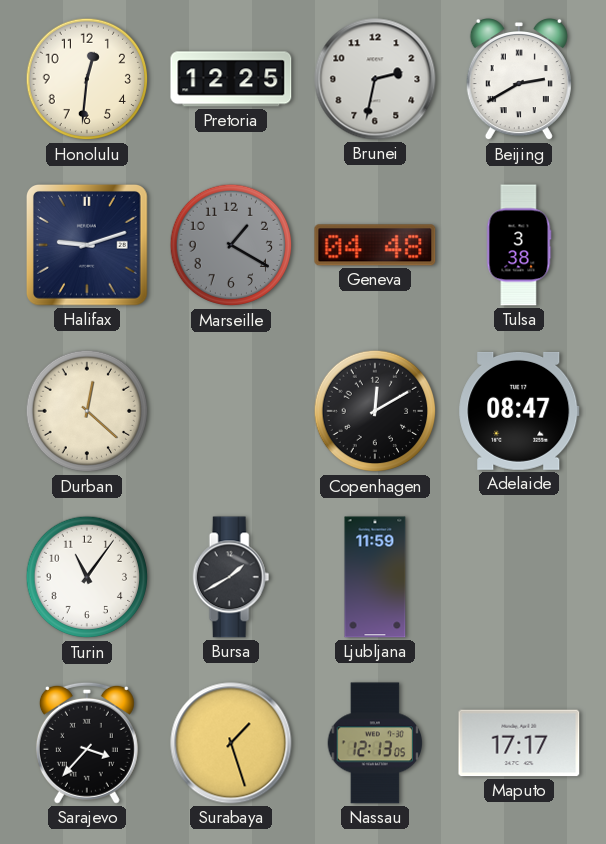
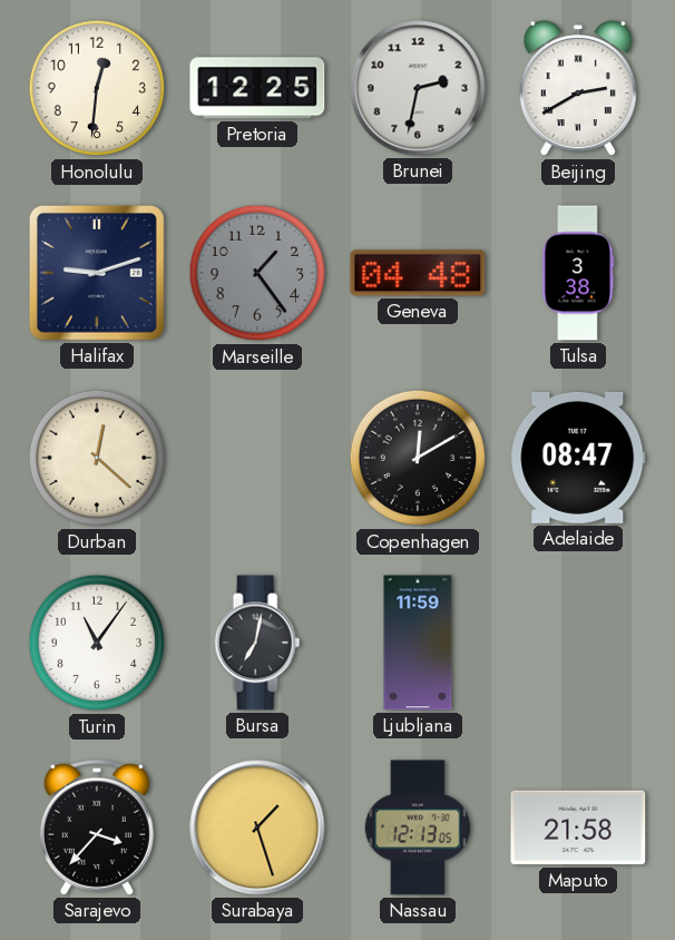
Marseille: 1:20 -> 1:24 (257, 273)
Bursa: 1:40 -> 7:02 (257, 643)
Maputo: 17:17 -> 21:58 (578, 828)
